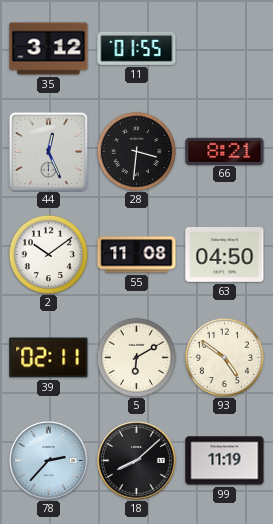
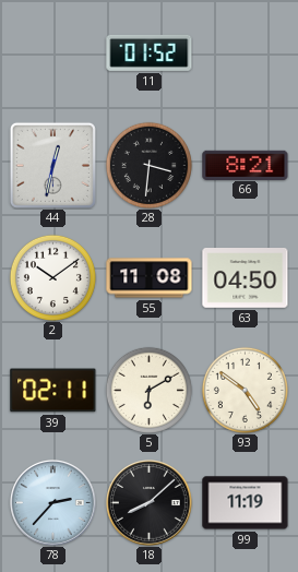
35: 3:12 -> none (49, 49)
11: 01:55 -> 01:52 (150, 52)
44: 12:26 -> 12:32 (52, 165)
